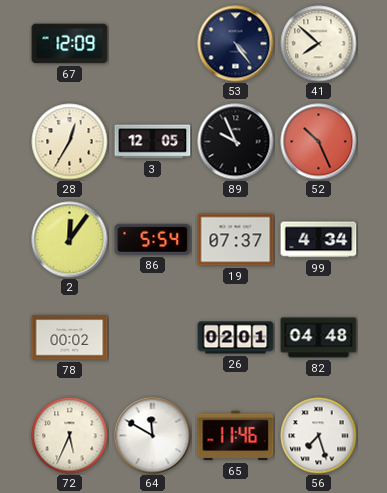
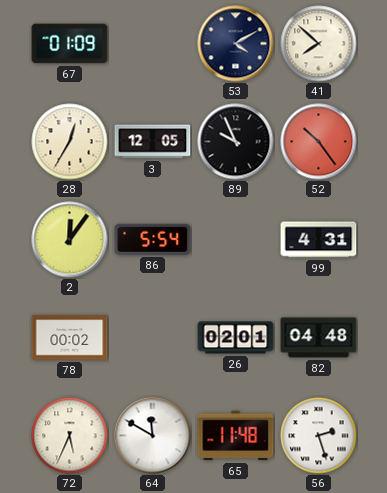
67: 12:09 -> 01:09 (70, 44)
53: 4:24 -> 4:10 (236, 44)
52: 10:26 -> 10:24 (319, 142)
19: 07:37 -> none (236, 240)
99: 4:34 -> 4:31 (319, 240)
65: 11:46 -> 11:48 (236, 436)
56: 7:27 -> 2:27 (319, 436)
